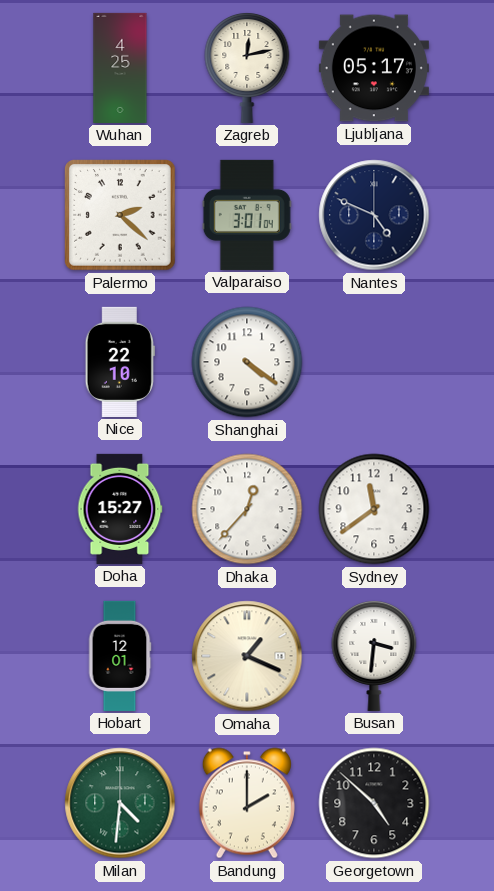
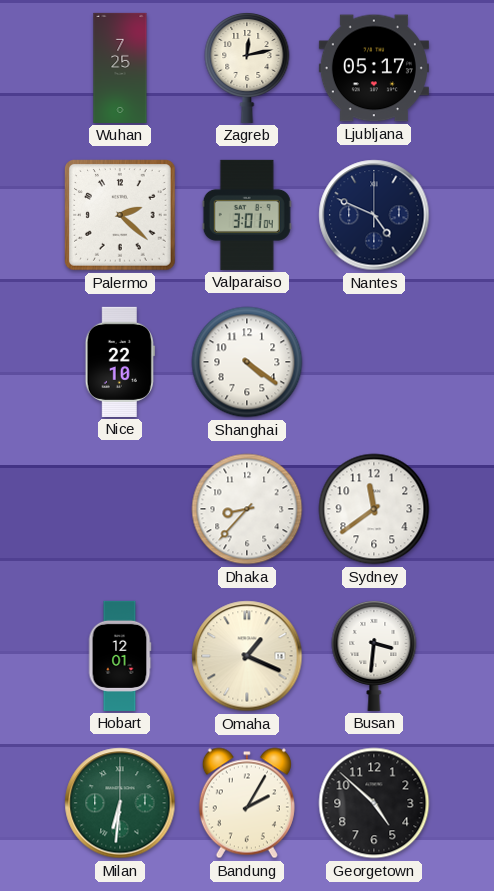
Wuhan: 4:25 -> 7:25 (120, 68)
Doha: 15:27 -> none (120, 509)
Dhaka: 12:37 -> 8:37 (247, 509)
Milan: 4:31 -> 6:31 (120, 803)
Bandung: 2:00 -> 2:05 (247, 803)
